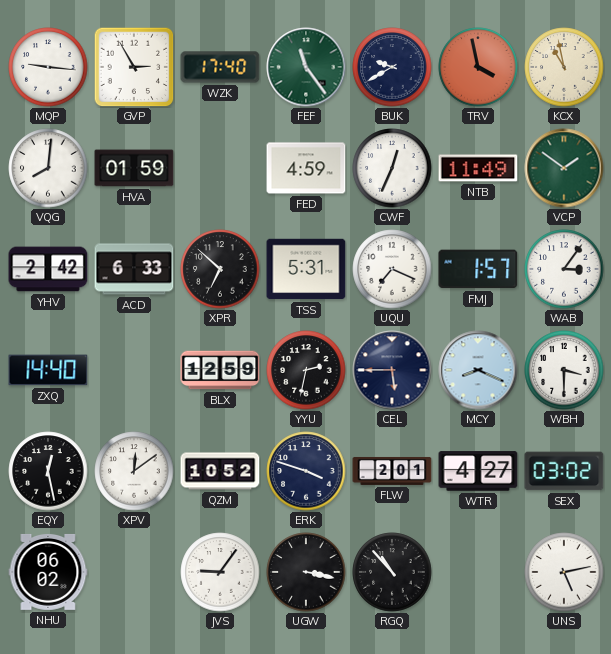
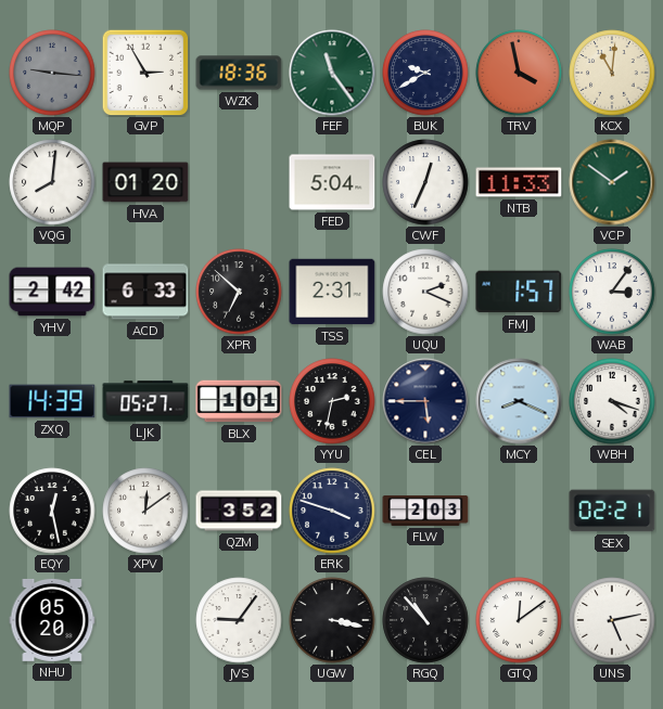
MQP dial: white -> grey (52, 73)
WZK: 17:40 -> 18:36 (239, 73)
KCX: 10:58 -> 11:01 (612, 73)
HVA: 01:59 -> 01:20 (145, 182)
FED: 4:59 -> 5:04 (332, 182)
NTB: 11:49 -> 11:33 (519, 182)
TSS: 5:31 -> 2:31 (332, 292)
UQU: 7:19 -> 2:19 (425, 292)
ZXQ: 14:40 -> 14:39 (52, 401)
LJK: none -> 05:27 (145, 401)
BLX: 12:59 -> 1:01 (239, 401)
WBH: 3:30 -> 4:18 (612, 401)
QZM: 10:52 -> 3:52 (239, 511)
FLW: 2:01 -> 2:03 (425, 511)
WTR: 4:27 -> none (478, 471)
SEX: 03:02 -> 02:21 (612, 511)
NHU: 06:02 -> 05:20 (52, 620)
GTQ: none -> 12:09 (519, 620)
